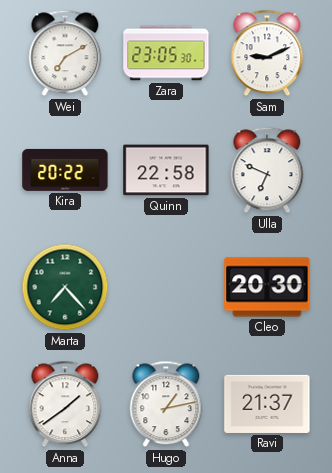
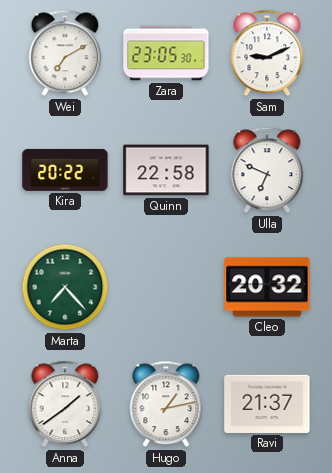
Cleo: 20:30 -> 20:32 (267, 287)
